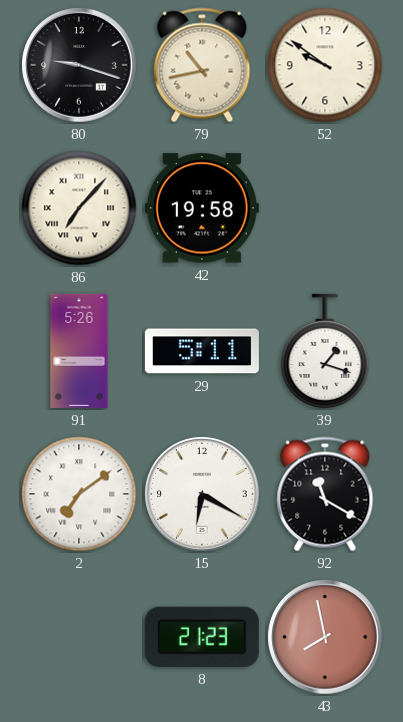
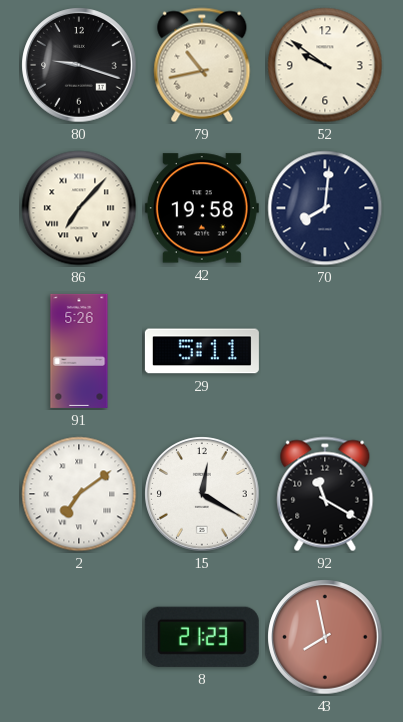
70: none -> 8:01 (325, 208)
39: 1:18 -> none (325, 351)
15: 6:20 -> 12:20 (202, 494)
